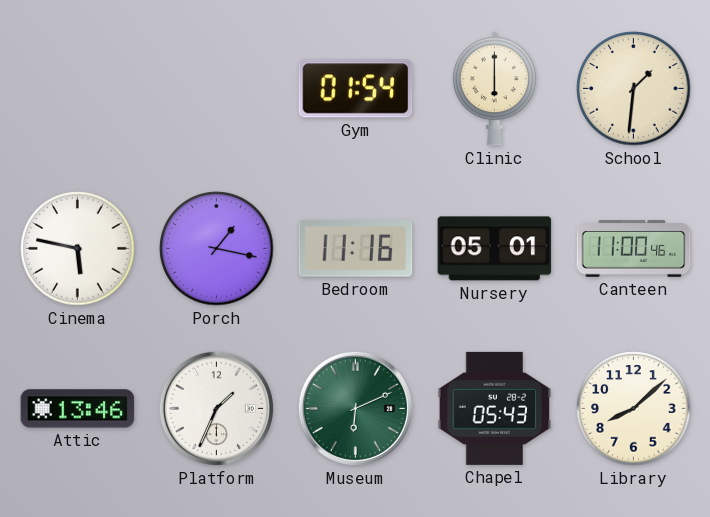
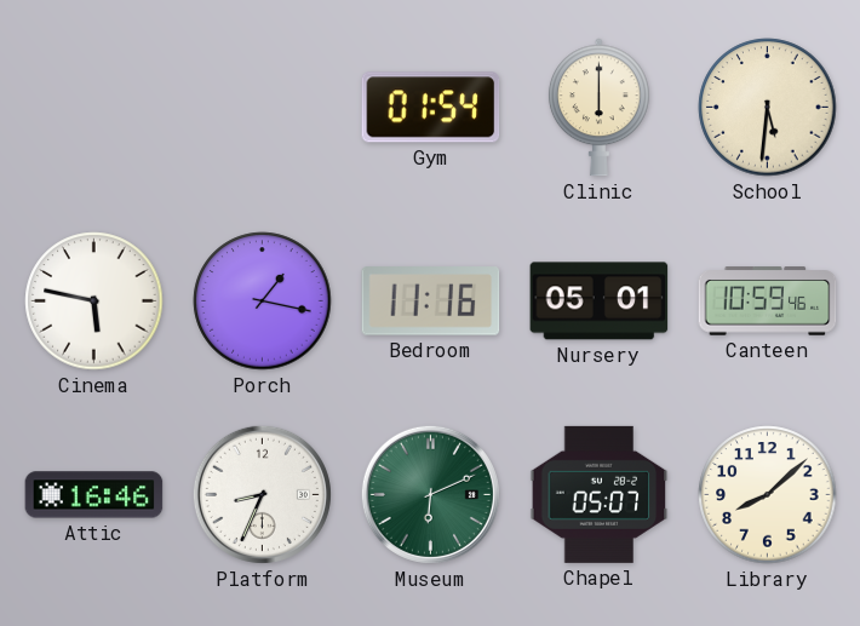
School: 1:31 -> 5:31 (768, 108)
Canteen: 11:00 -> 10:59 (768, 301)
Attic: 13:46 -> 16:46 (94, 495)
Platform: 1:34 -> 8:34 (262, 494)
Chapel: 05:43 -> 05:07 (600, 494)
